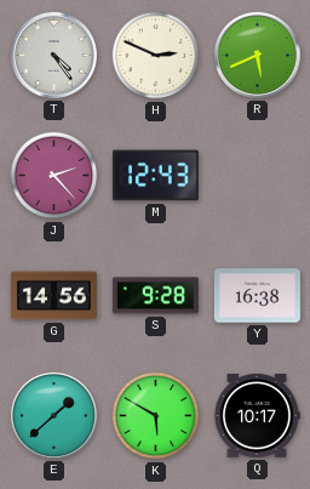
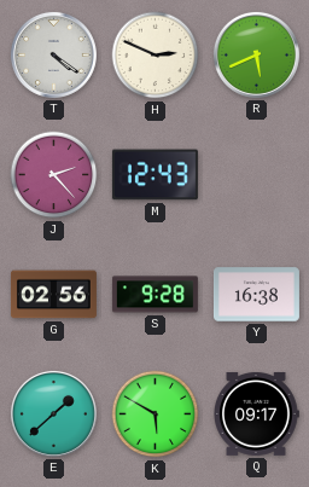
T: 4:24 -> 4:21 (53, 54)
G: 14:56 -> 02:56 (53, 295)
Q: 10:17 -> 09:17 (257, 413)
